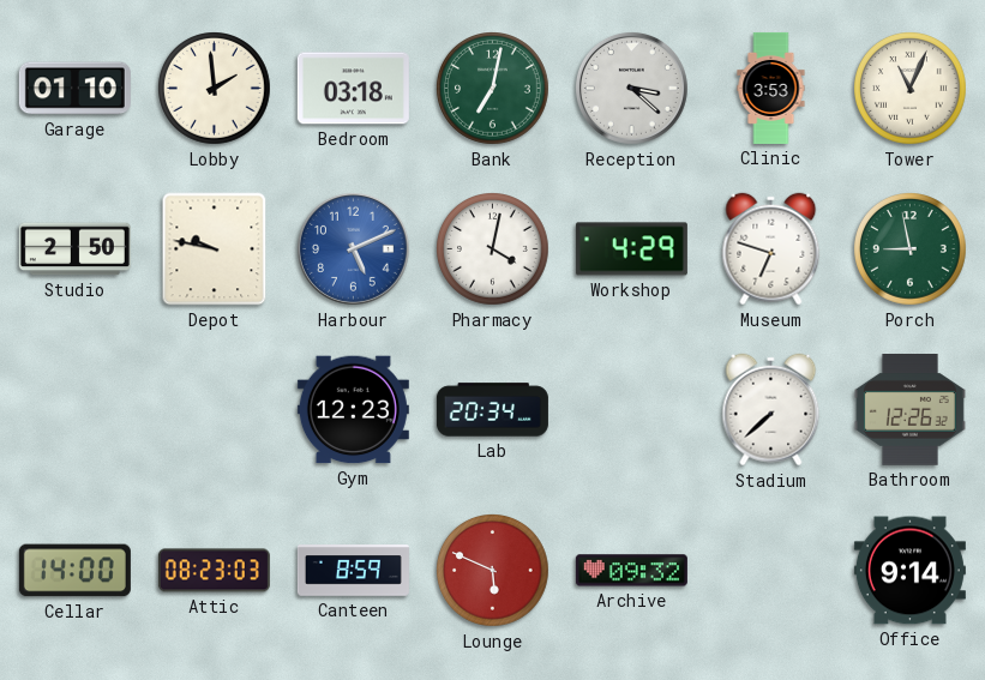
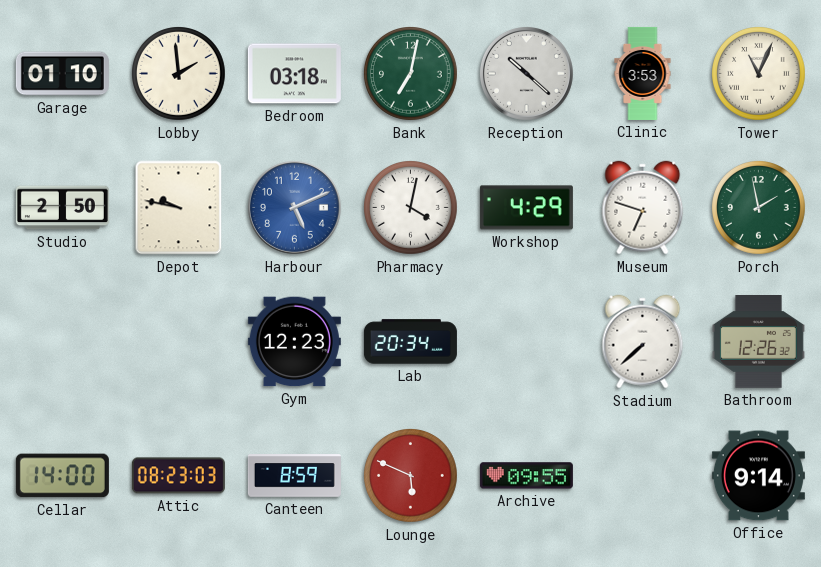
Reception: 3:22 -> 10:22 (526, 73)
Porch: 8:58 -> 1:58 (759, 208)
Archive: 09:32 -> 09:55 (526, 476)
